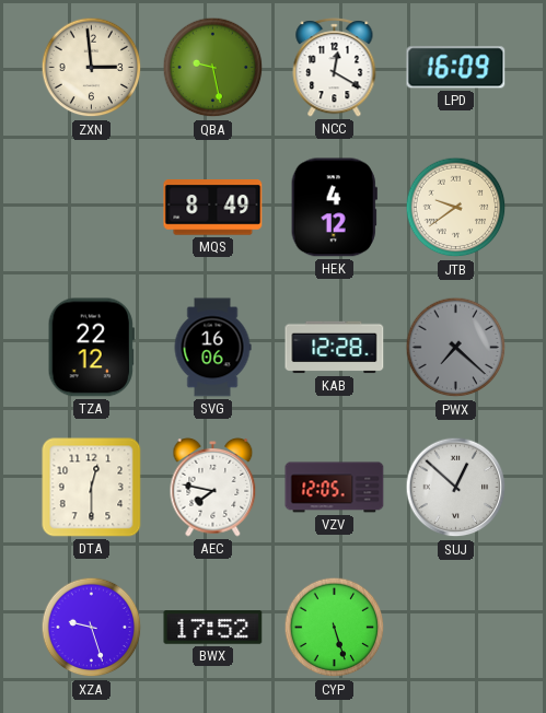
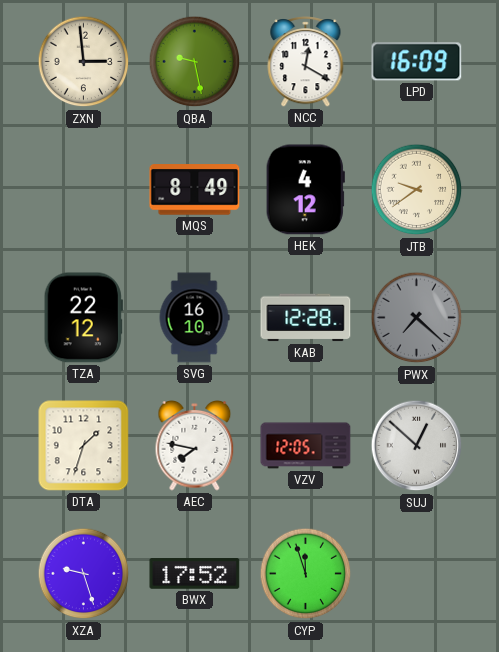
SVG: 16:06 -> 16:10 (194, 318)
DTA: 12:30 -> 1:33 (84, 446)
CYP: 5:27 -> 11:57 (306, 574)
